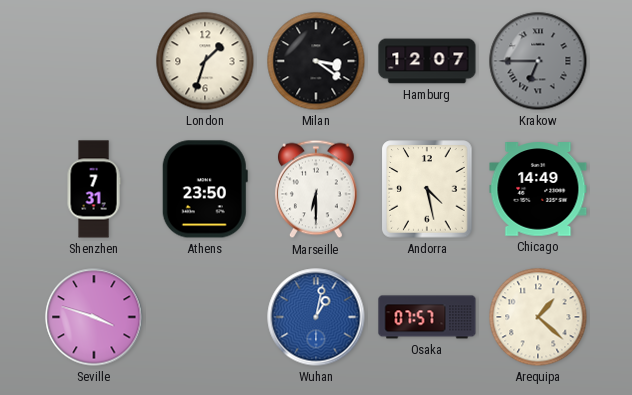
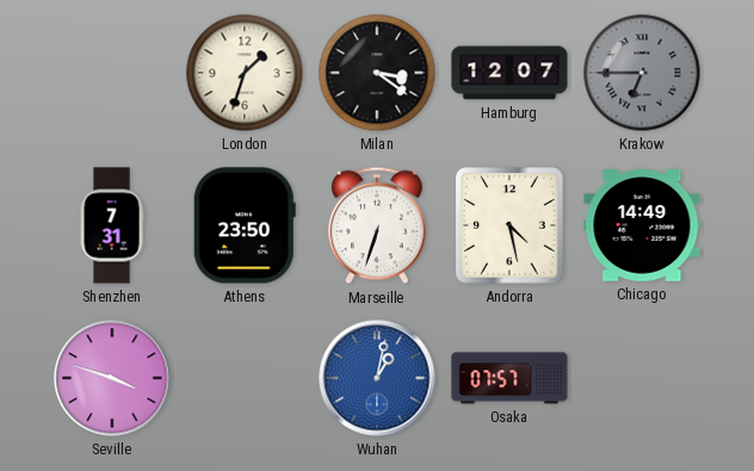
Marseille: 6:30 -> 6:33 (377, 225)
Arequipa: 1:22 -> none (538, 317)
